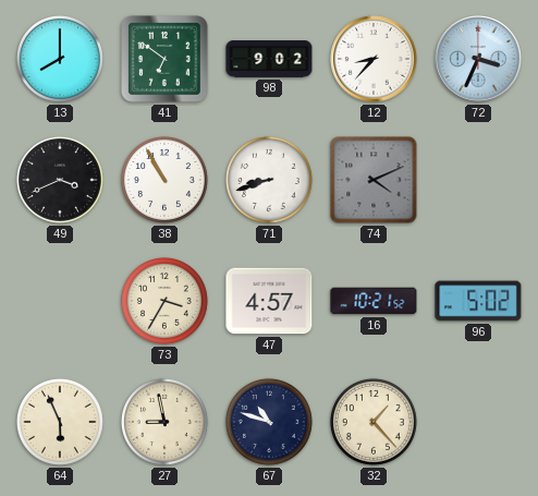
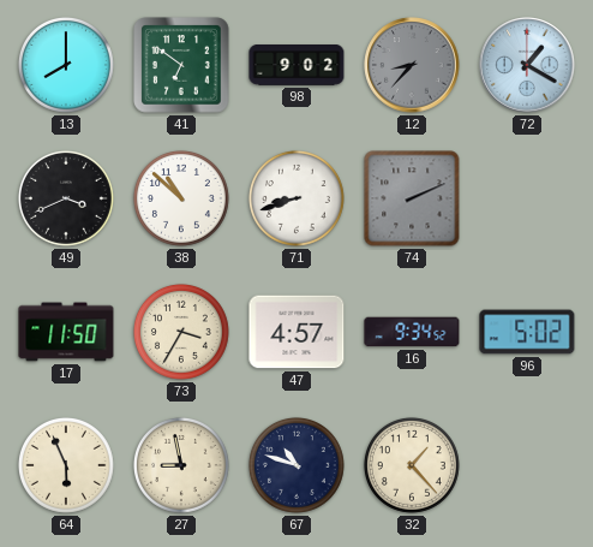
12 dial: white -> grey (412, 65)
72: 3:34 -> 1:20 (527, 65)
38: 10:55 -> 10:52 (181, 198)
74: 4:11 -> 2:11 (412, 198)
17: none -> 11:50 (66, 332)
16: 10:21 -> 9:34 (412, 332)
